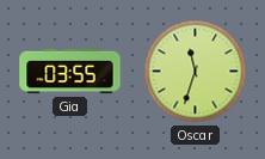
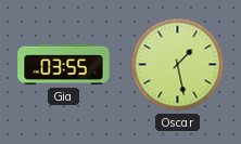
Oscar: 11:33 -> 1:28 (178, 65)
